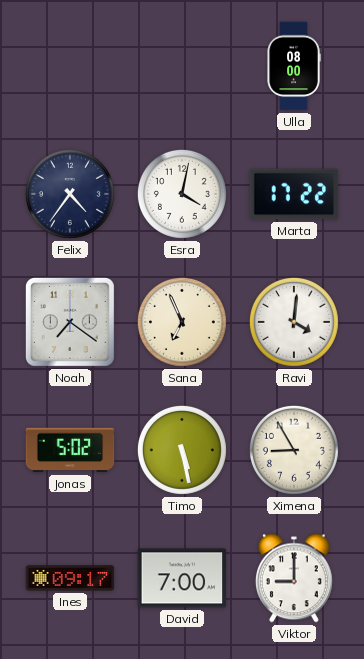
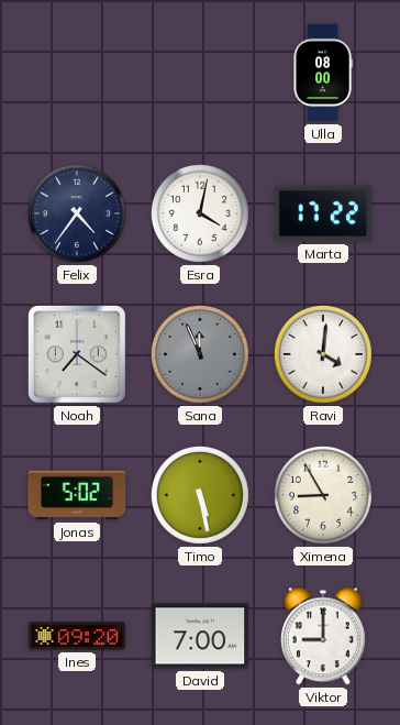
Sana: 6:56 -> 11:56 (200, 354)
Sana dial: cream -> grey (200, 354)
Ines: 09:17 -> 09:20 (77, 636)
